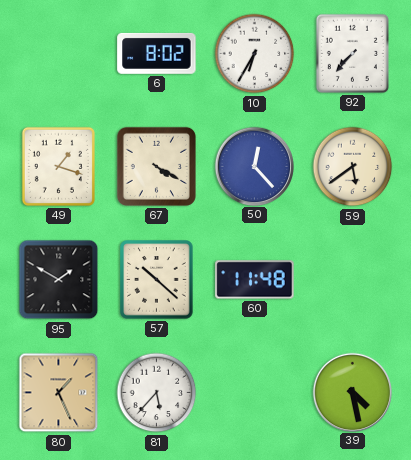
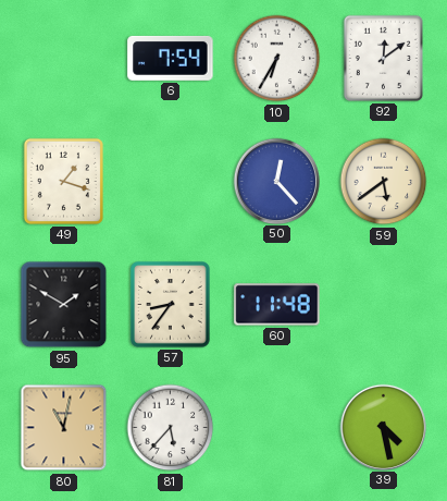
6: 8:02 -> 7:54 (171, 58)
92: 7:37 -> 12:09 (383, 58)
67: 4:20 -> none (156, 166)
57: 10:22 -> 8:36 (171, 305)
80: 1:26 -> 11:02 (64, 428)
